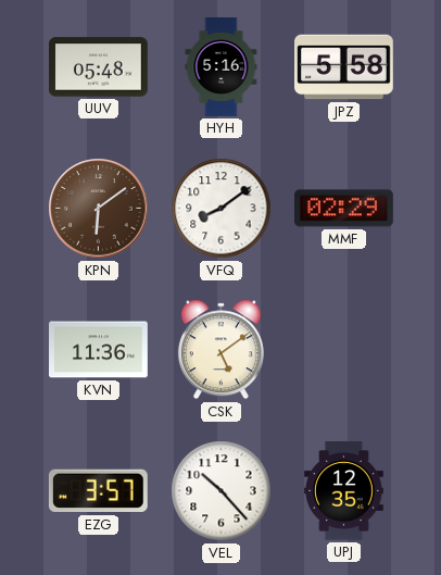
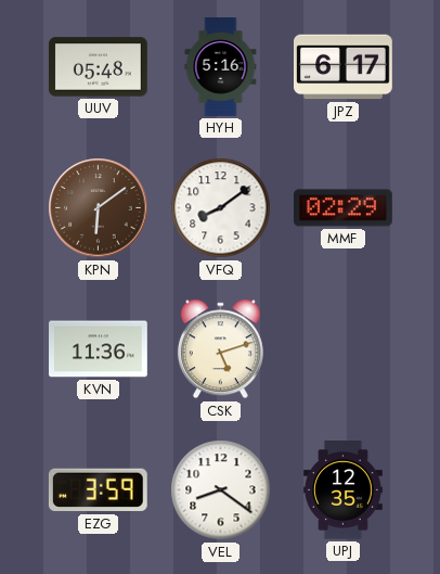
JPZ: 5:58 -> 6:17 (344, 67)
CSK: 5:09 -> 5:12 (220, 349)
EZG: 3:57 -> 3:59 (98, 490)
VEL: 10:23 -> 8:21 (221, 490)
